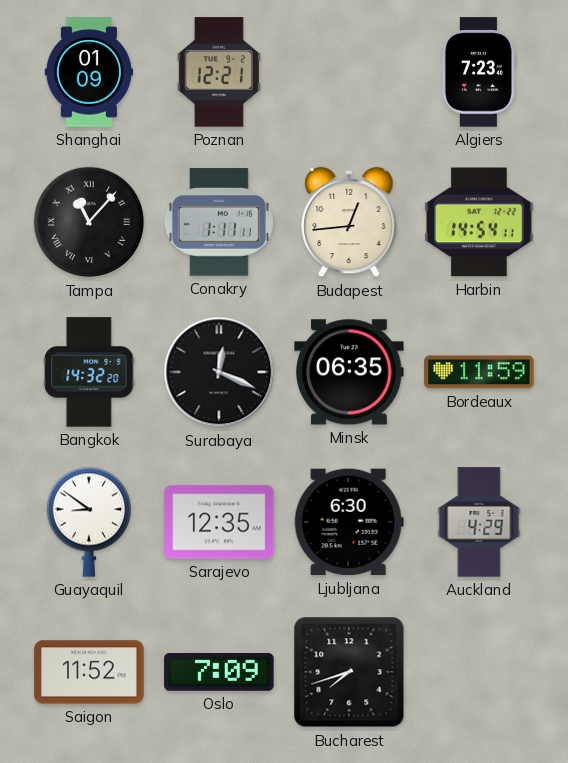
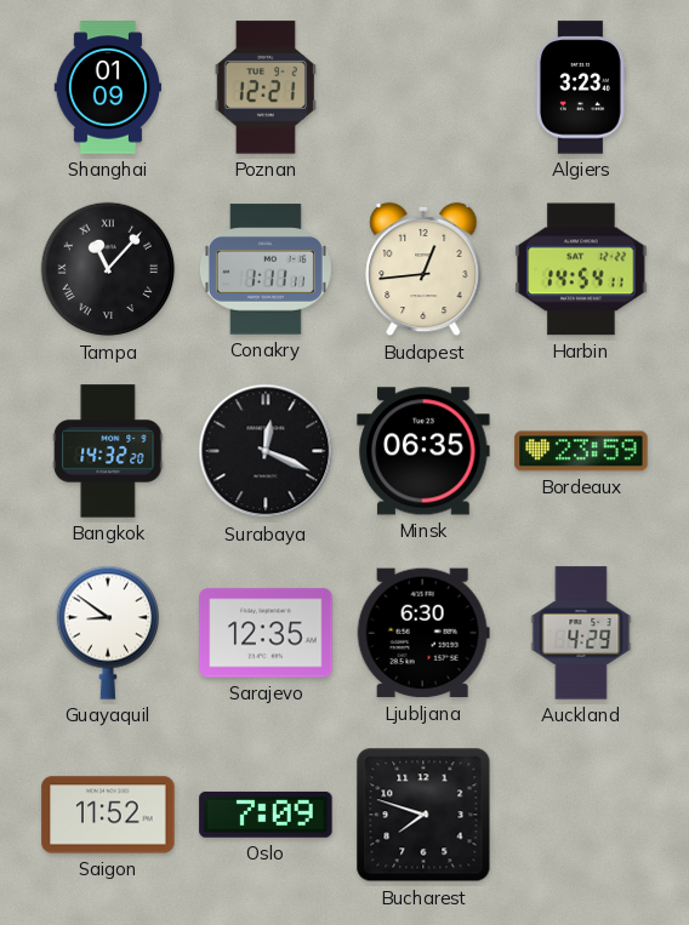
Algiers: 7:23 -> 3:23 (581, 87)
Bordeaux: 11:59 -> 23:59 (581, 451)
Bucharest: 7:42 -> 7:48 (423, 815)
